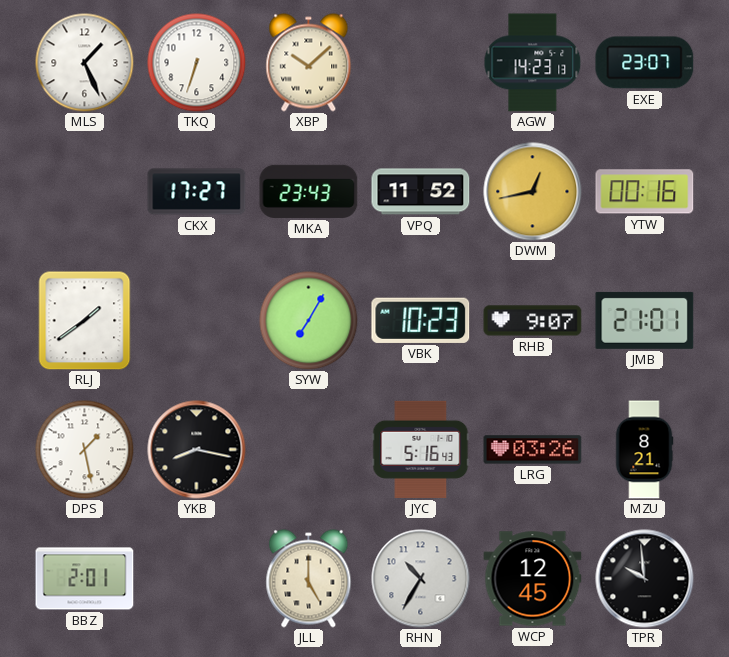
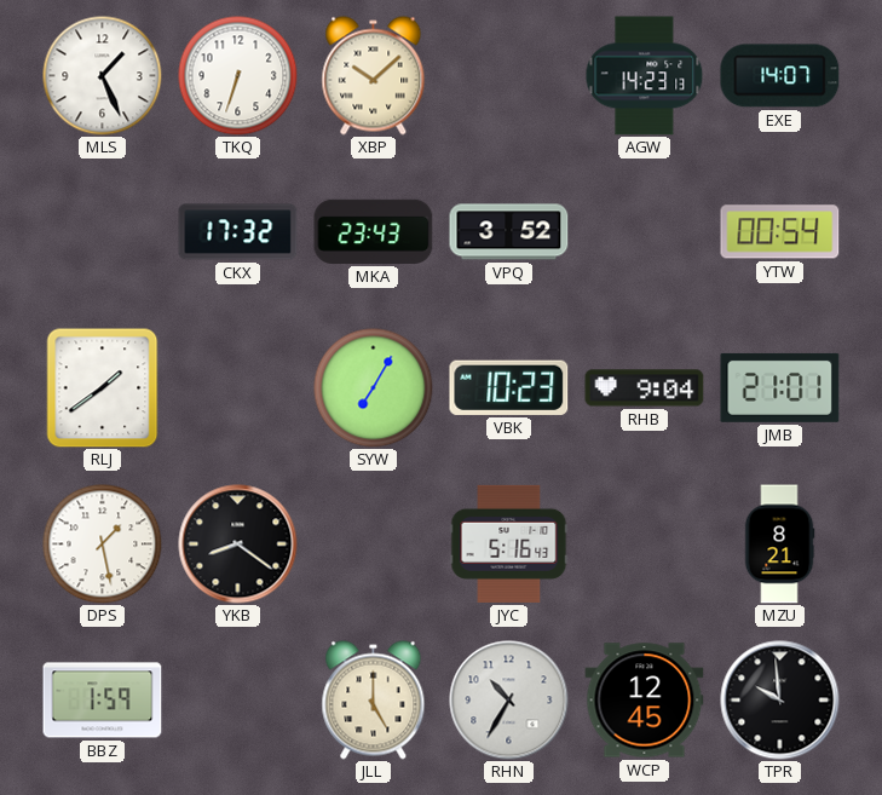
EXE: 23:07 -> 14:07 (780, 76)
CKX: 17:27 -> 17:32 (238, 232)
VPQ: 11:52 -> 3:52 (509, 232)
DWM: 12:43 -> none (533, 192)
YTW: 00:16 -> 00:54 (780, 232)
RHB: 9:07 -> 9:04 (645, 388)
YKB: 8:17 -> 8:21 (238, 545)
LRG: 03:26 -> none (533, 450)
BBZ: 2:01 -> 1:59 (103, 701)
